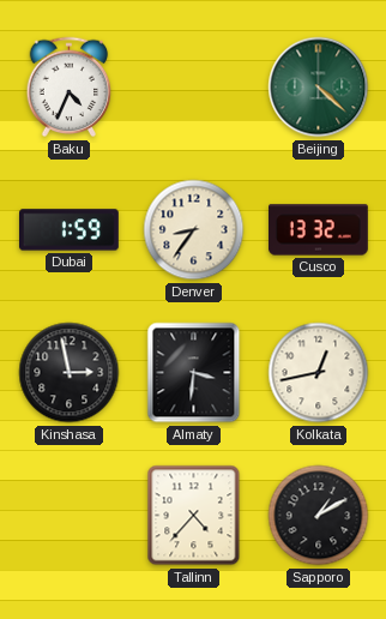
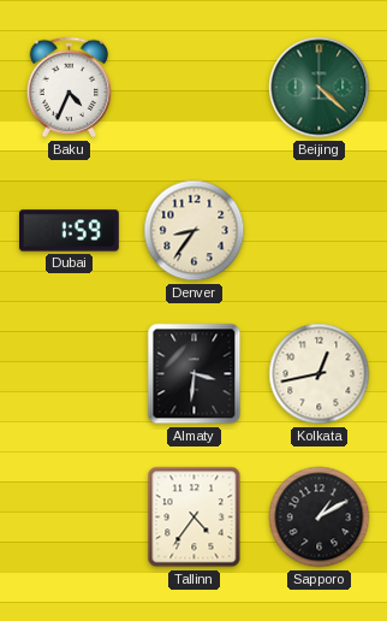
Cusco: 13:32 -> none (319, 230)
Kinshasa: 2:58 -> none (70, 373)
Tallinn: 4:37 -> 4:36 (195, 517)
